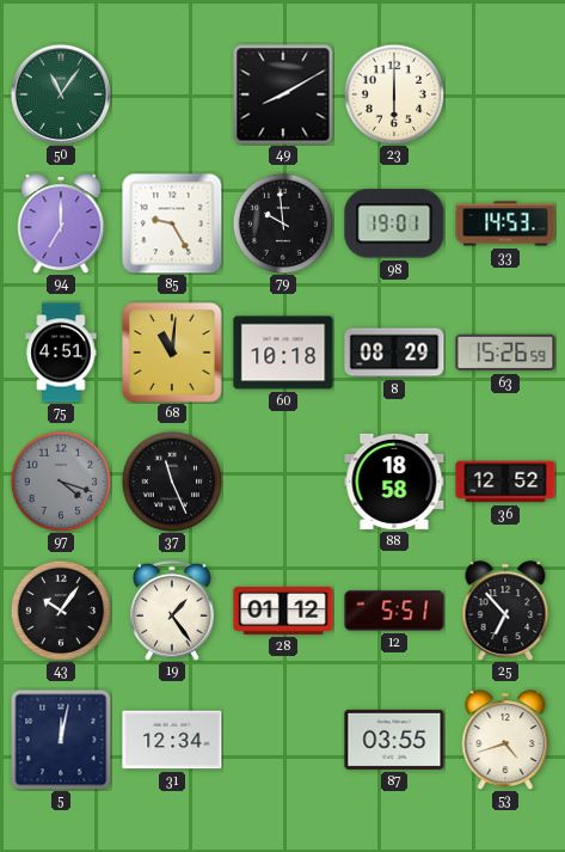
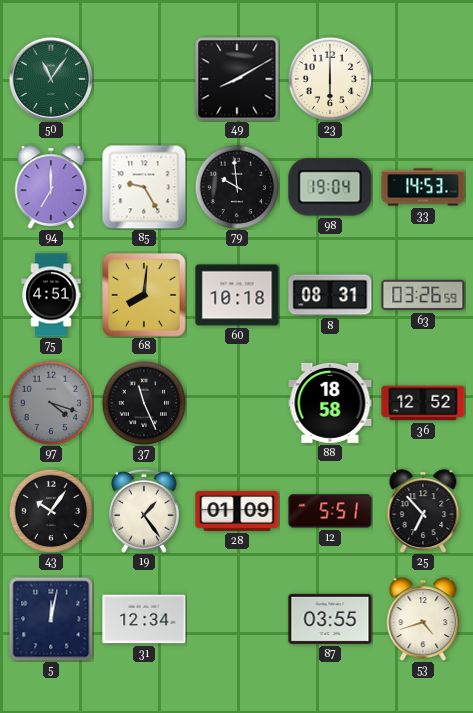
98: 19:01 -> 19:04 (330, 187)
68: 11:01 -> 8:01 (144, 295)
8: 08:29 -> 08:31 (330, 295)
63: 15:26 -> 03:26 (423, 295)
28: 01:12 -> 01:09 (237, 511)
